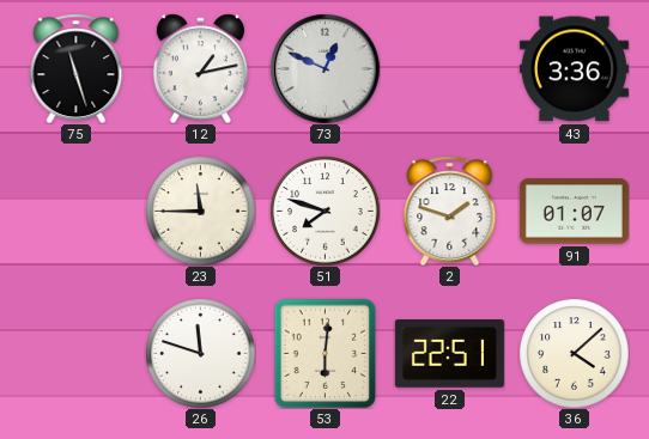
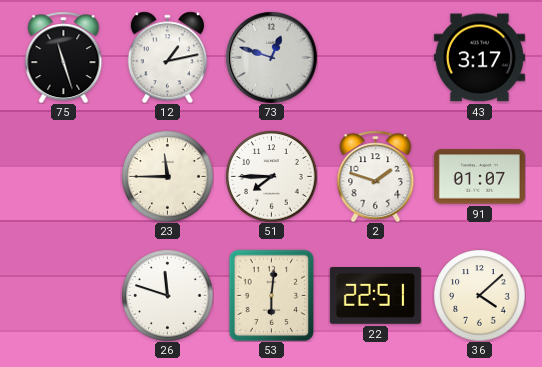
73: 12:49 -> 12:48 (271, 57)
43: 3:36 -> 3:17 (479, 58)
51: 7:48 -> 7:45 (271, 176)
